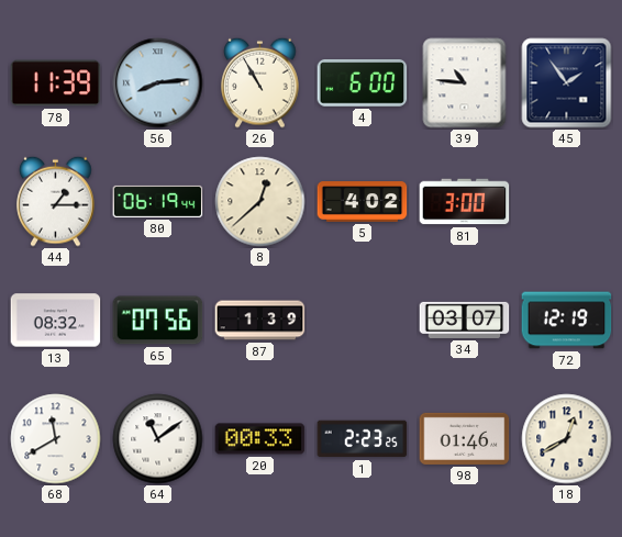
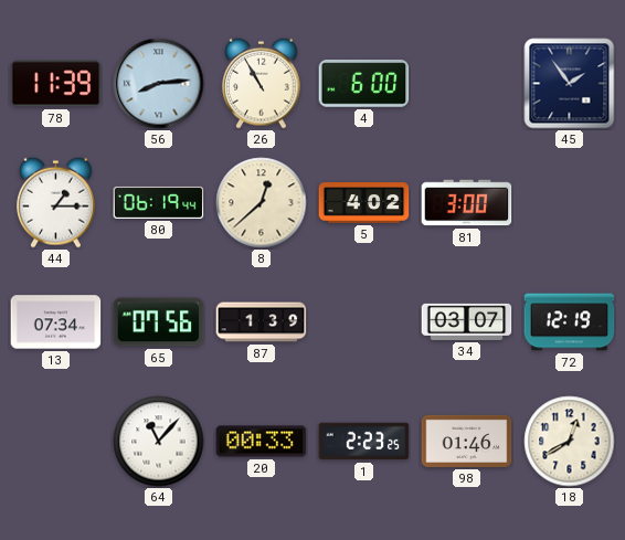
39: 10:46 -> none (465, 83)
13: 08:32 -> 07:34 (56, 322)
68: 11:40 -> none (56, 439)
64: 11:09 -> 11:07 (159, 442)
